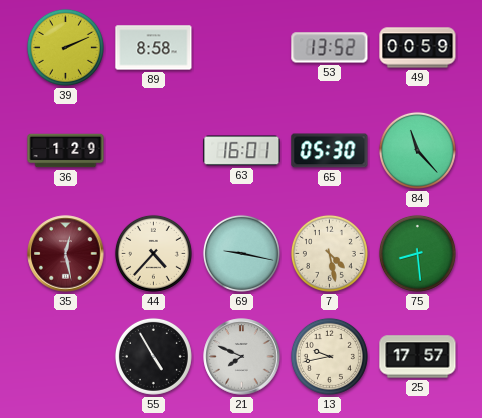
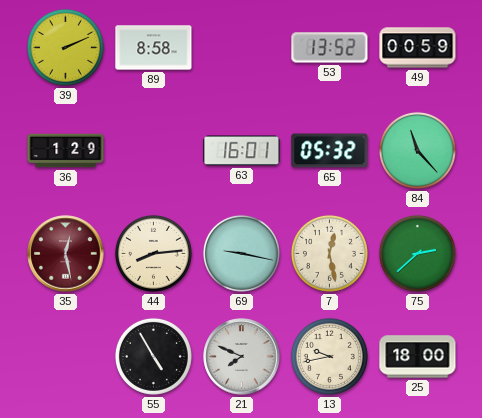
65: 05:30 -> 05:32 (330, 151)
44: 4:37 -> 8:14 (153, 253)
7: 4:28 -> 12:28 (329, 253)
75: 8:29 -> 2:38 (417, 253)
25: 17:57 -> 18:00 (418, 357)
